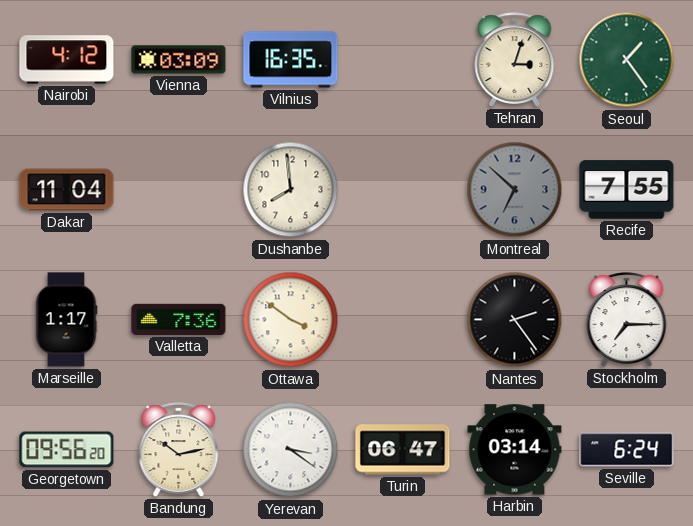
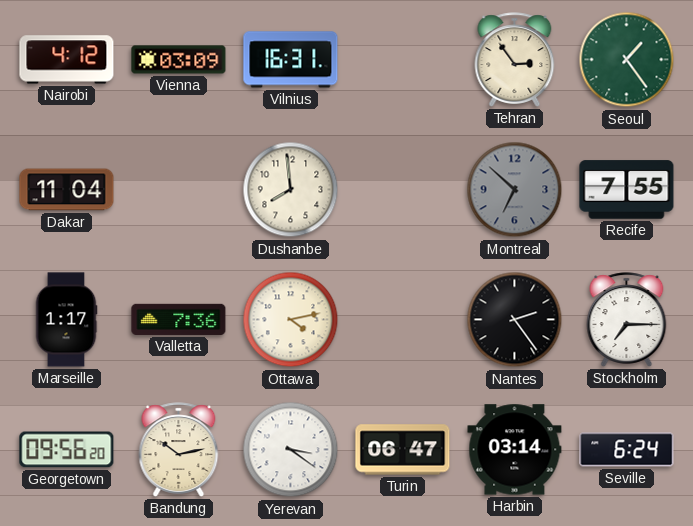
Vilnius: 16:35 -> 16:31 (291, 60)
Tehran: 3:03 -> 2:54 (515, 60)
Ottawa: 3:51 -> 4:13 (291, 320)
